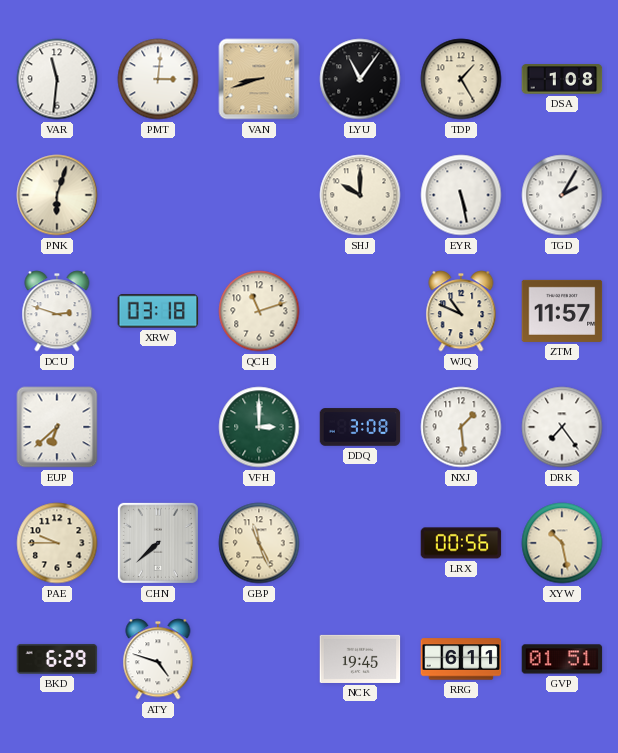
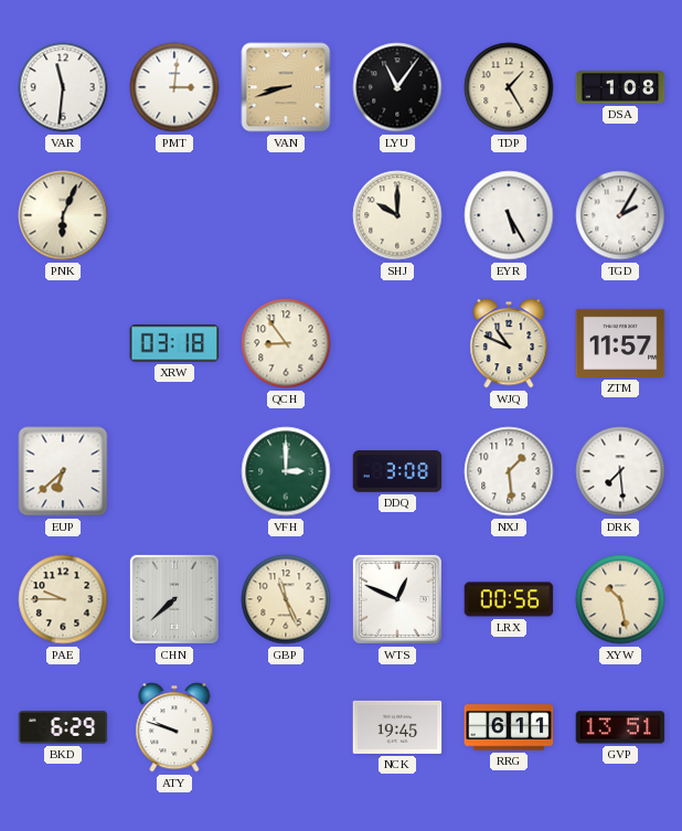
PNK: 6:03 -> 6:04 (63, 215)
EYR: 5:28 -> 5:25 (509, 215)
DCU: 2:48 -> none (57, 311)
QCH: 11:12 -> 8:54 (286, 343)
DRK: 7:24 -> 7:29 (620, 471)
WTS: none -> 12:49 (397, 599)
ATY: 4:48 -> 9:48 (174, 727)
GVP: 01:51 -> 13:51 (620, 727)
